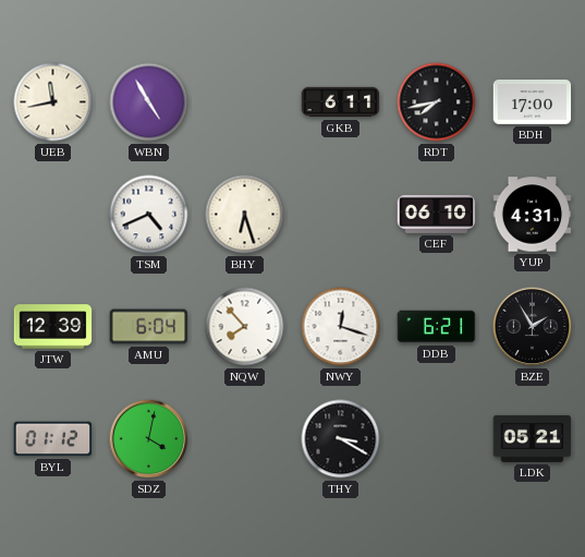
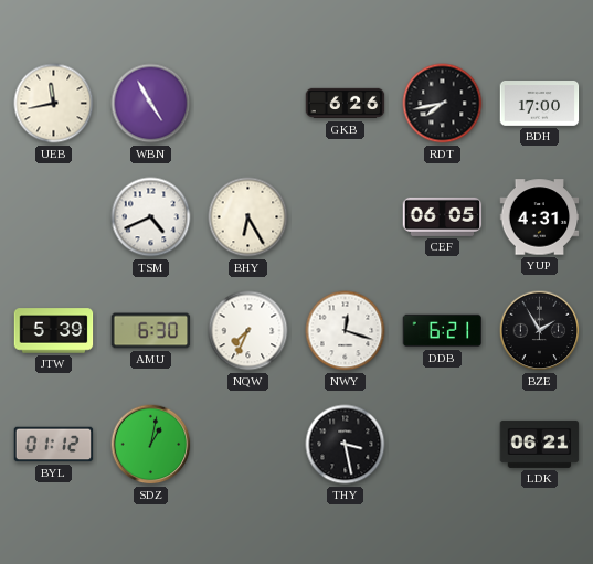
GKB: 6:11 -> 6:26 (346, 104)
BHY: 6:27 -> 6:25 (248, 217)
CEF: 06:10 -> 06:05 (443, 216)
JTW: 12:39 -> 5:39 (54, 331)
AMU: 6:04 -> 6:30 (151, 331)
NQW: 7:53 -> 7:34 (248, 331)
SDZ: 4:02 -> 1:02 (151, 445)
THY: 3:20 -> 3:28 (346, 445)
LDK: 05:21 -> 06:21 (540, 444)
